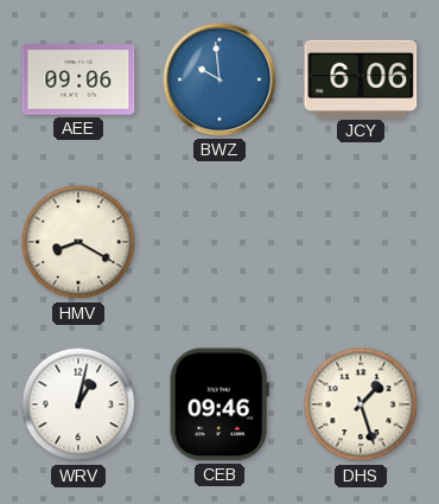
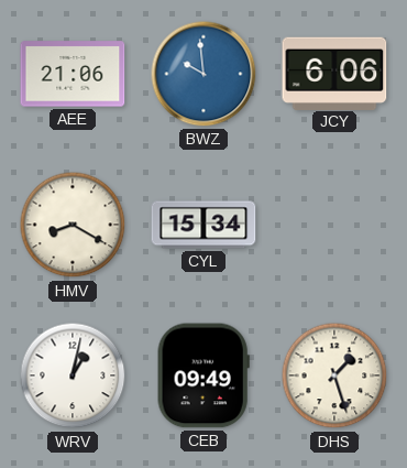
AEE: 09:06 -> 21:06 (73, 74)
CYL: none -> 15:34 (204, 225)
CEB: 09:46 -> 09:49 (204, 376)
